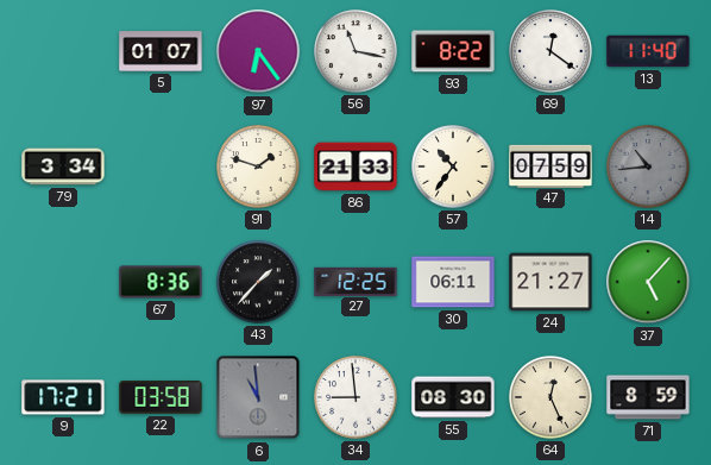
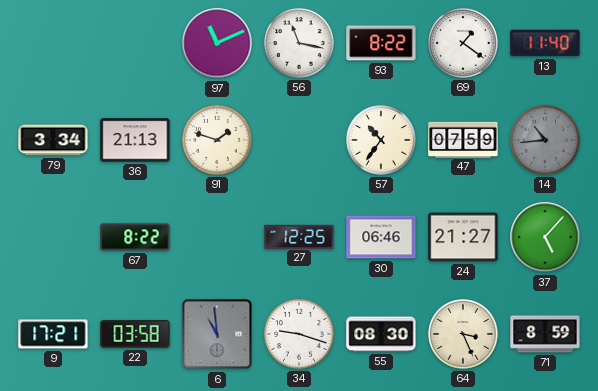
5: 01:07 -> none (161, 51)
97: 6:24 -> 11:11 (217, 43)
69: 12:21 -> 1:21 (463, 43)
36: none -> 21:13 (135, 140)
86: 21:33 -> none (355, 166)
67: 8:36 -> 8:22 (135, 237)
43: 1:37 -> none (258, 282)
30: 06:11 -> 06:46 (381, 237)
34: 8:59 -> 9:18 (299, 334)
64: 12:26 -> 3:26 (463, 334)
